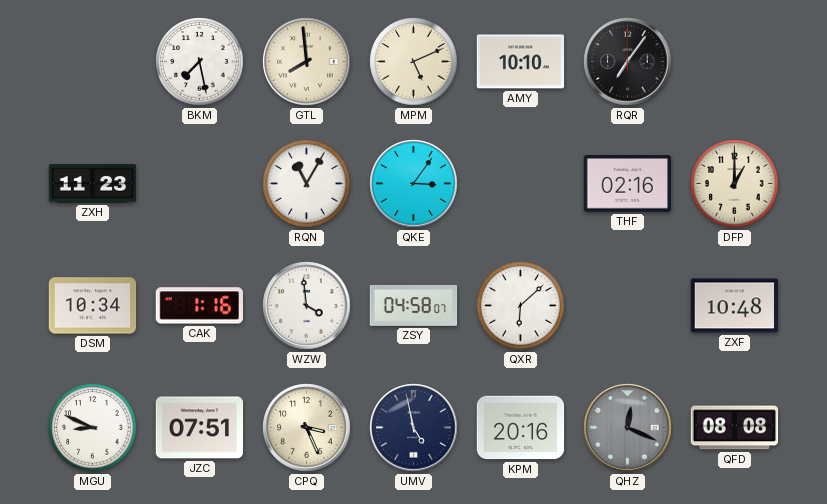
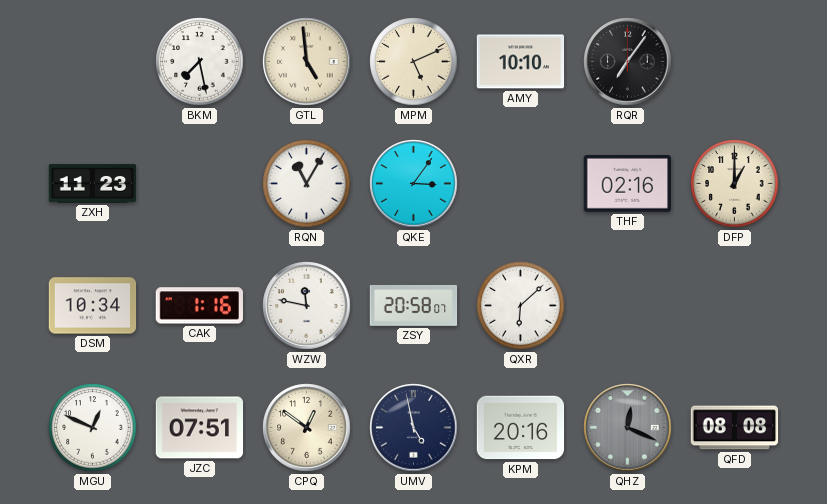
GTL: 7:59 -> 4:59 (307, 62)
WZW: 3:59 -> 11:47 (307, 306)
ZSY: 04:58 -> 20:58 (414, 305)
ZXF: 10:48 -> none (735, 306)
MGU: 8:49 -> 12:49 (93, 428)
CPQ: 3:26 -> 12:51 (307, 428)
